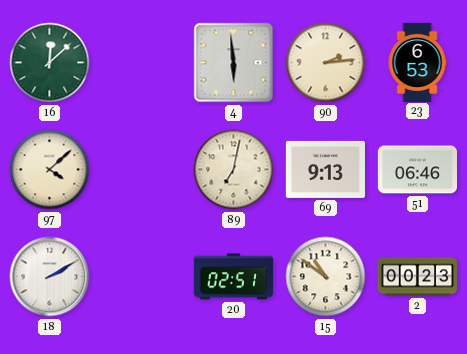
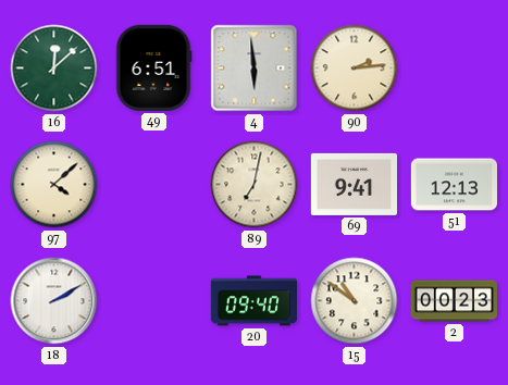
49: none -> 6:51 (153, 67)
23: 6:53 -> none (417, 62)
69: 9:13 -> 9:41 (354, 184)
51: 06:46 -> 12:13 (454, 185)
20: 02:51 -> 09:40 (253, 301)
